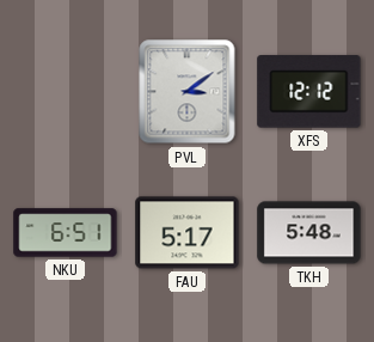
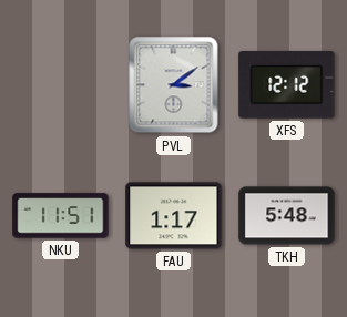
NKU: 6:51 -> 11:51 (61, 216)
FAU: 5:17 -> 1:17 (174, 216)
